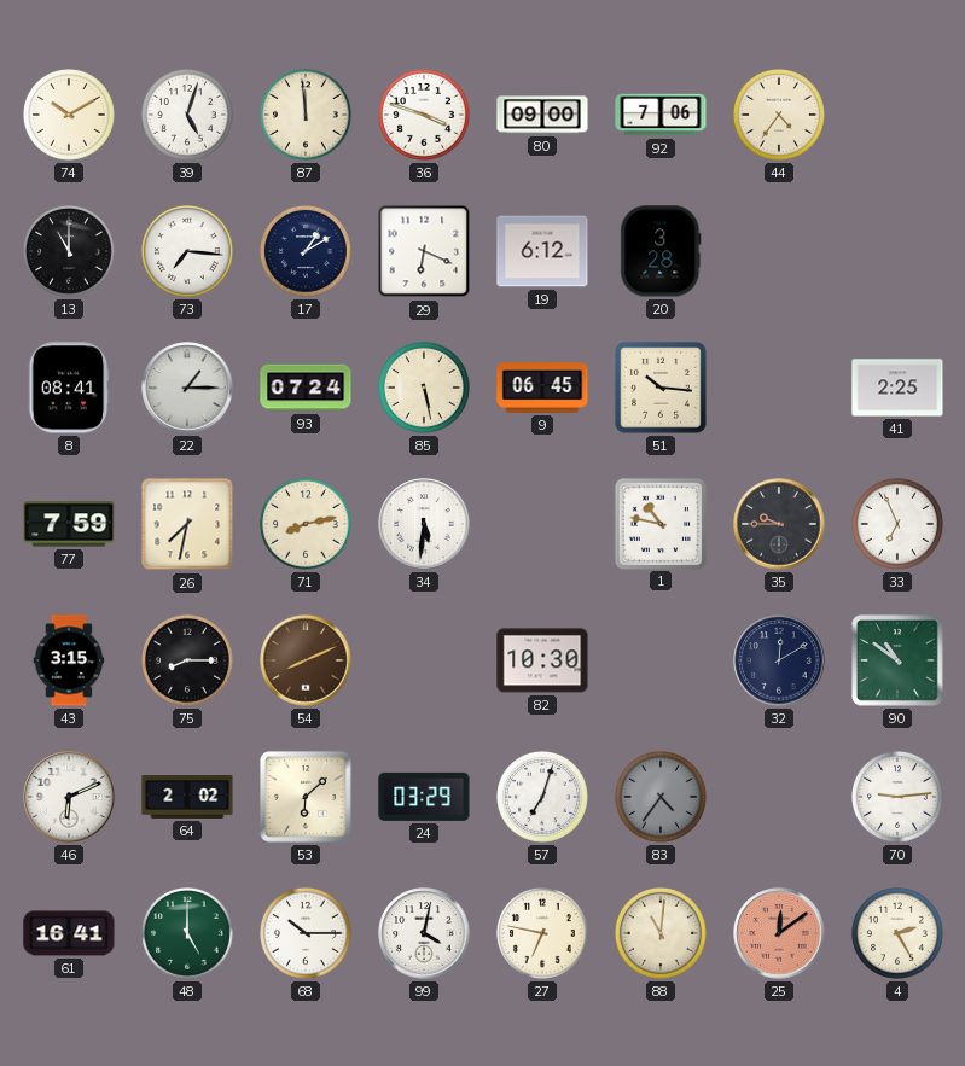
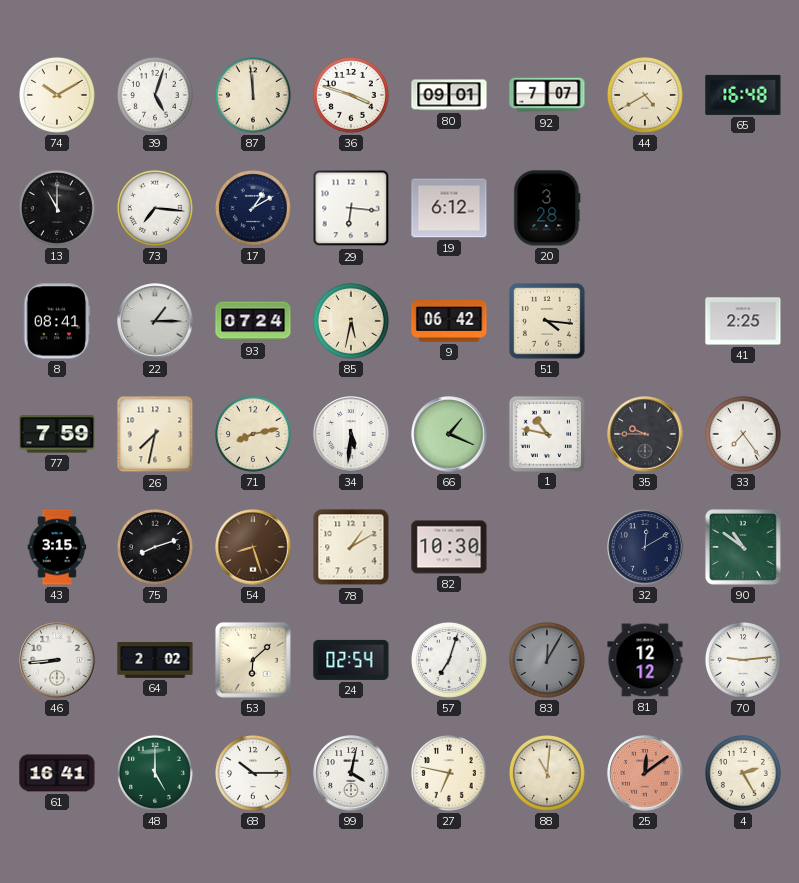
80: 09:00 -> 09:01 (449, 95)
92: 7:06 -> 7:07 (547, 95)
44: 4:36 -> 4:40 (646, 96)
65: none -> 16:48 (743, 95)
29: 6:19 -> 6:16 (351, 208)
85: 5:28 -> 5:32 (352, 322)
9: 06:45 -> 06:42 (449, 321)
51: 10:16 -> 4:16 (548, 322)
66: none -> 1:19 (449, 434)
33: 6:56 -> 7:24 (744, 435)
75: 8:15 -> 8:12 (156, 548)
54: 8:11 -> 8:27 (253, 547)
78: none -> 1:10 (351, 547)
46: 6:11 -> 8:44 (57, 660)
24: 03:29 -> 02:54 (351, 660)
83: 4:36 -> 12:05 (548, 661)
81: none -> 12:12 (645, 660)
